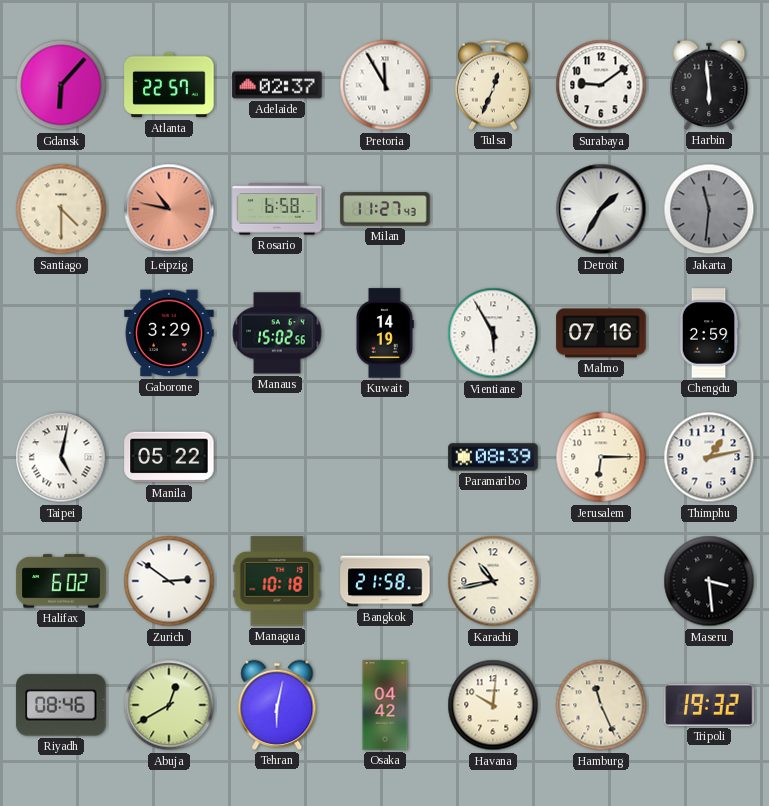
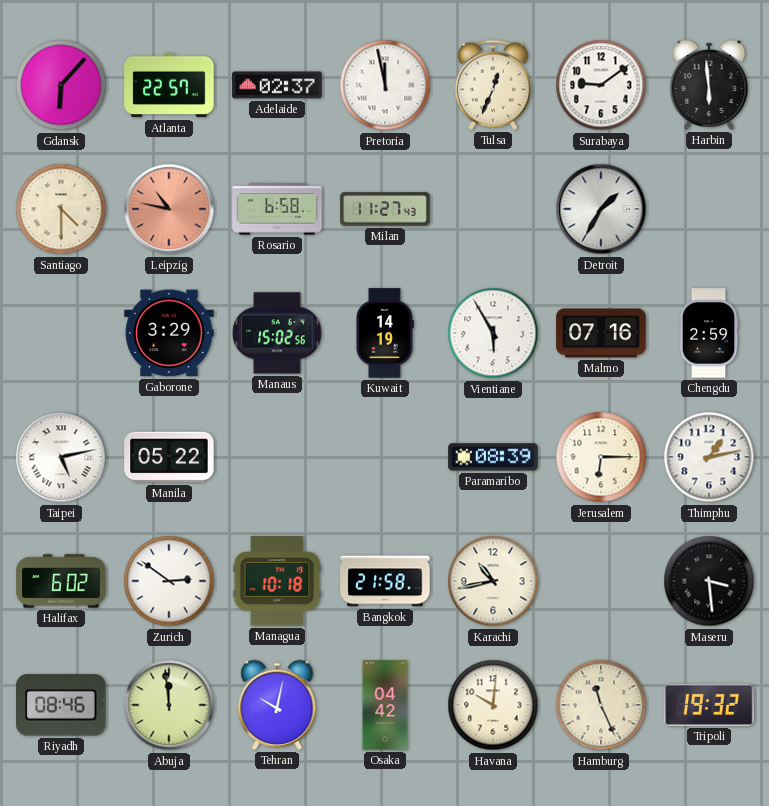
Pretoria: 11:55 -> 11:58 (385, 85)
Jakarta: 11:31 -> none (709, 209)
Taipei: 5:02 -> 5:13 (61, 457)
Abuja: 12:40 -> 11:59 (169, 705)
Tehran: 6:02 -> 10:02 (277, 705)
